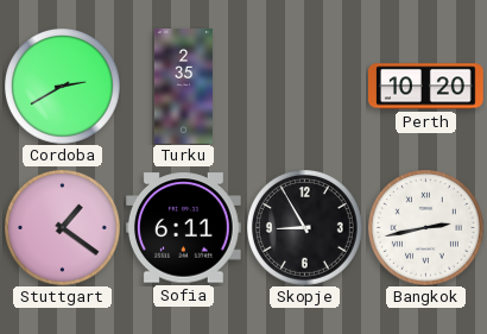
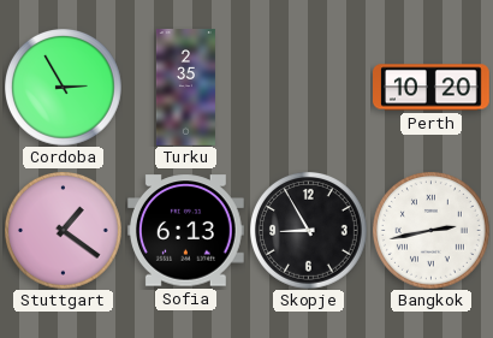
Cordoba: 2:40 -> 2:55 (64, 88)
Sofia: 6:11 -> 6:13 (185, 231)
